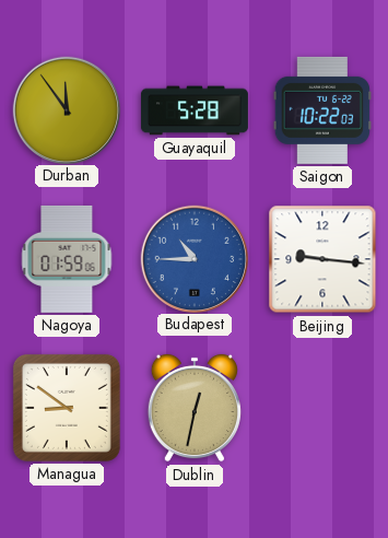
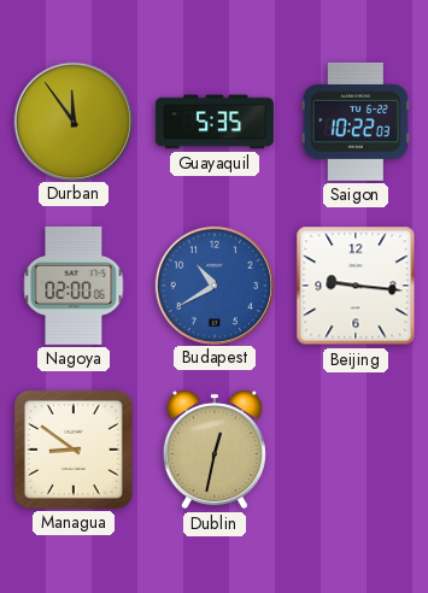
Guayaquil: 5:28 -> 5:35 (215, 122)
Nagoya: 01:59 -> 02:00 (74, 286)
Budapest: 10:45 -> 10:40 (213, 284)
